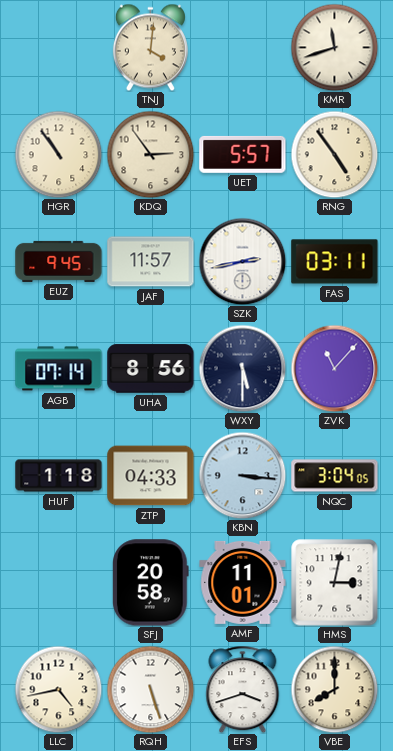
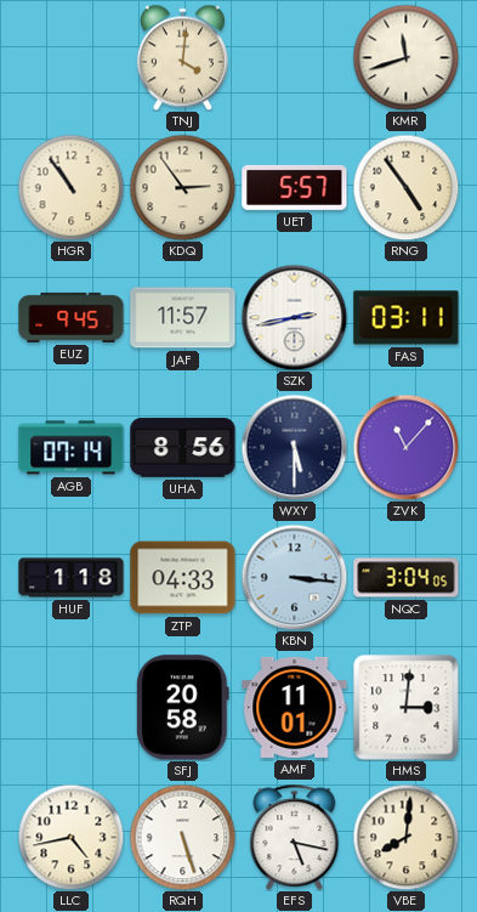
HMS: 3:02 -> 3:01 (407, 708)
EFS: 3:42 -> 5:17 (295, 837)
VBE: 8:00 -> 8:01 (405, 837)
